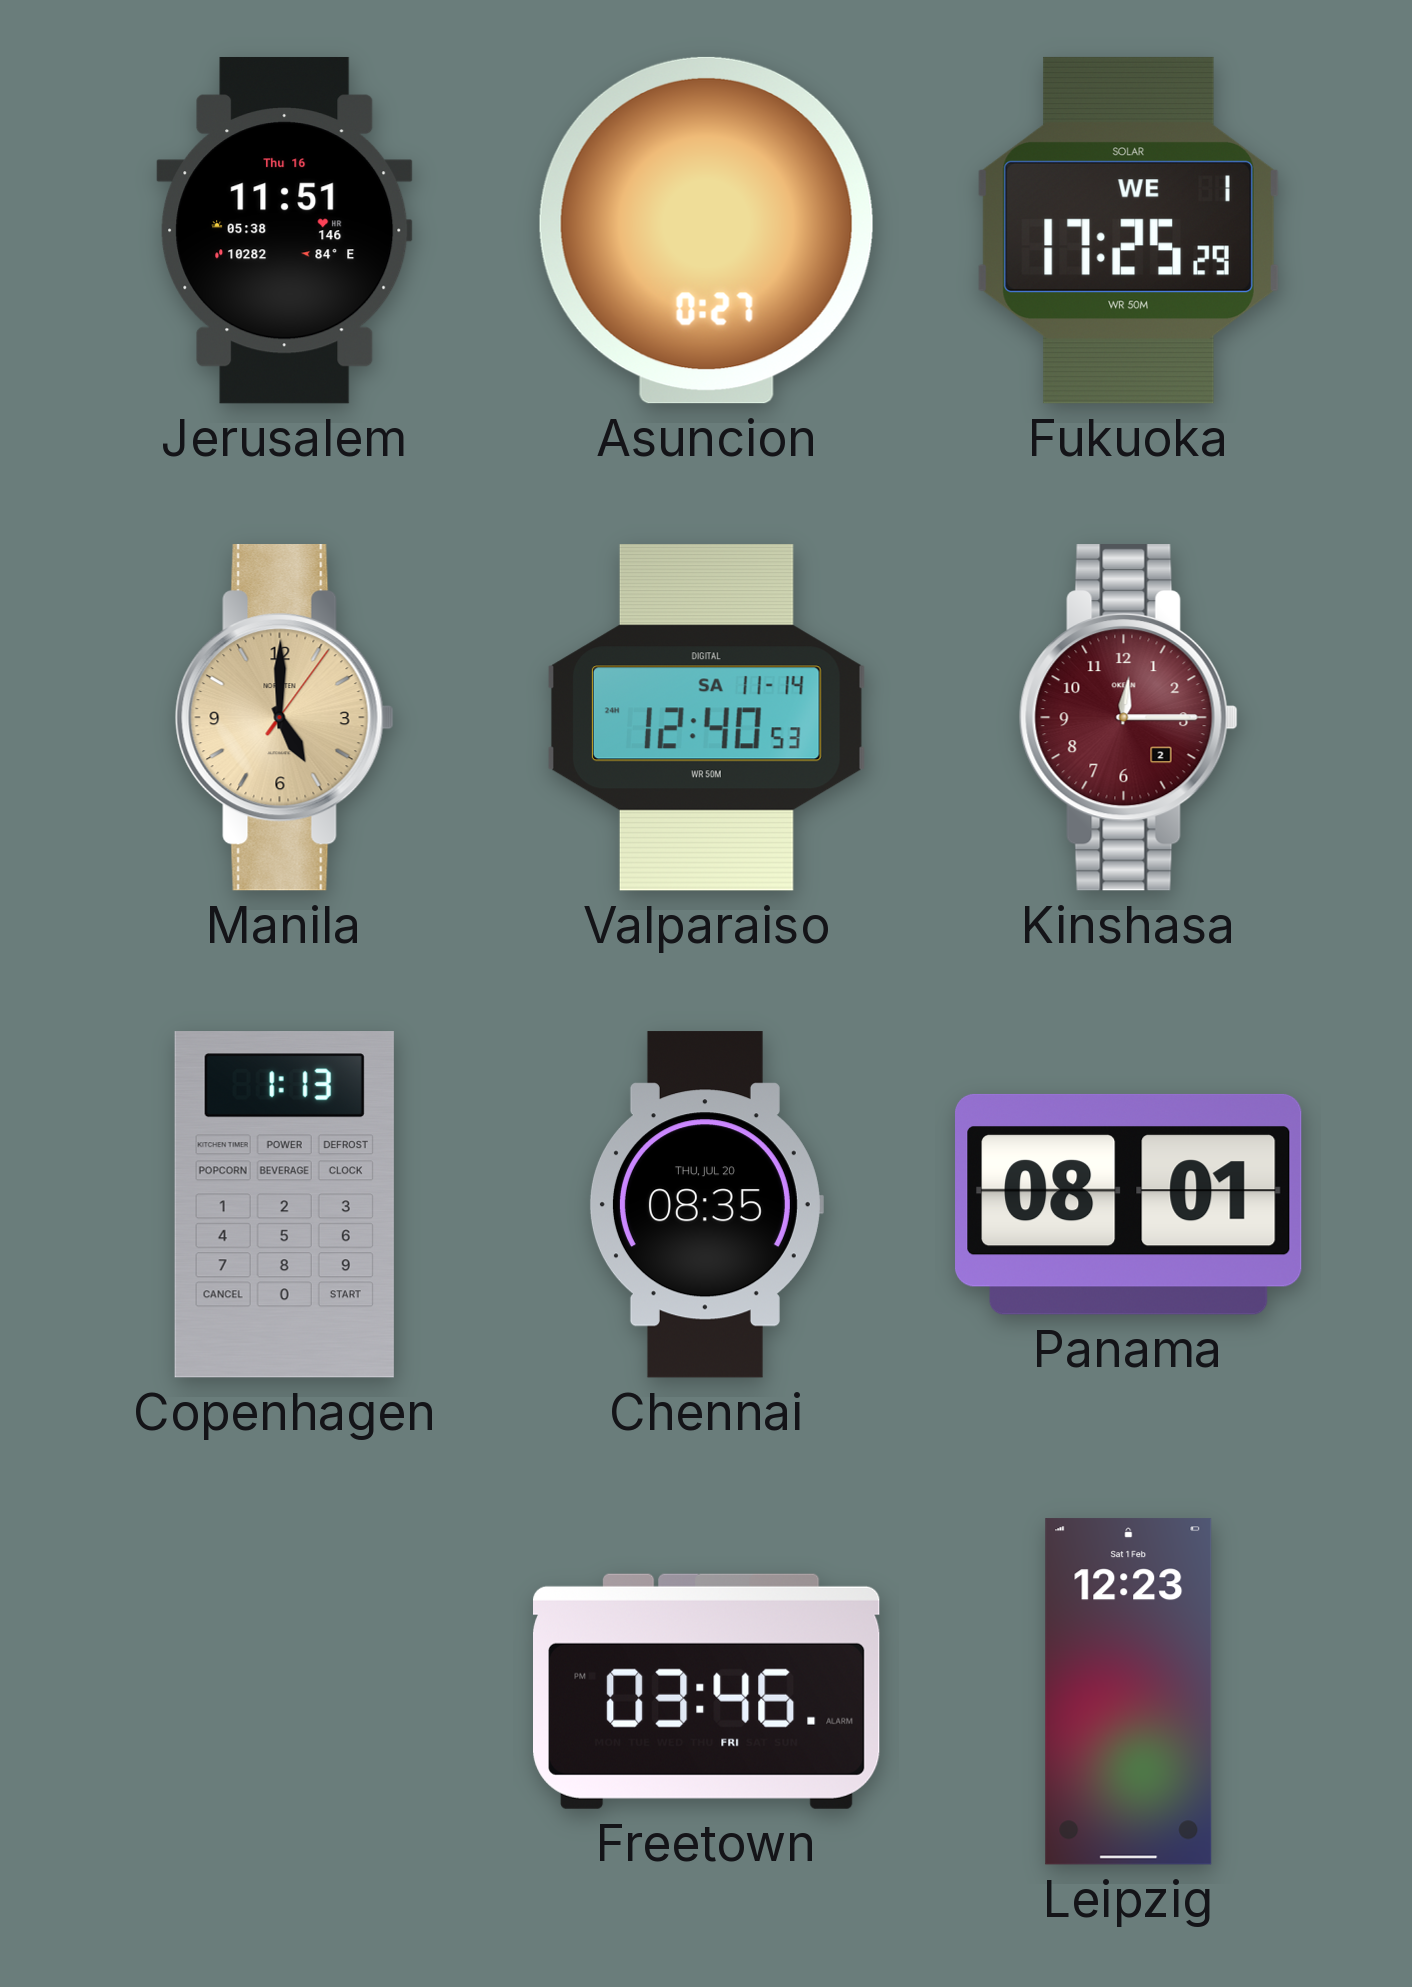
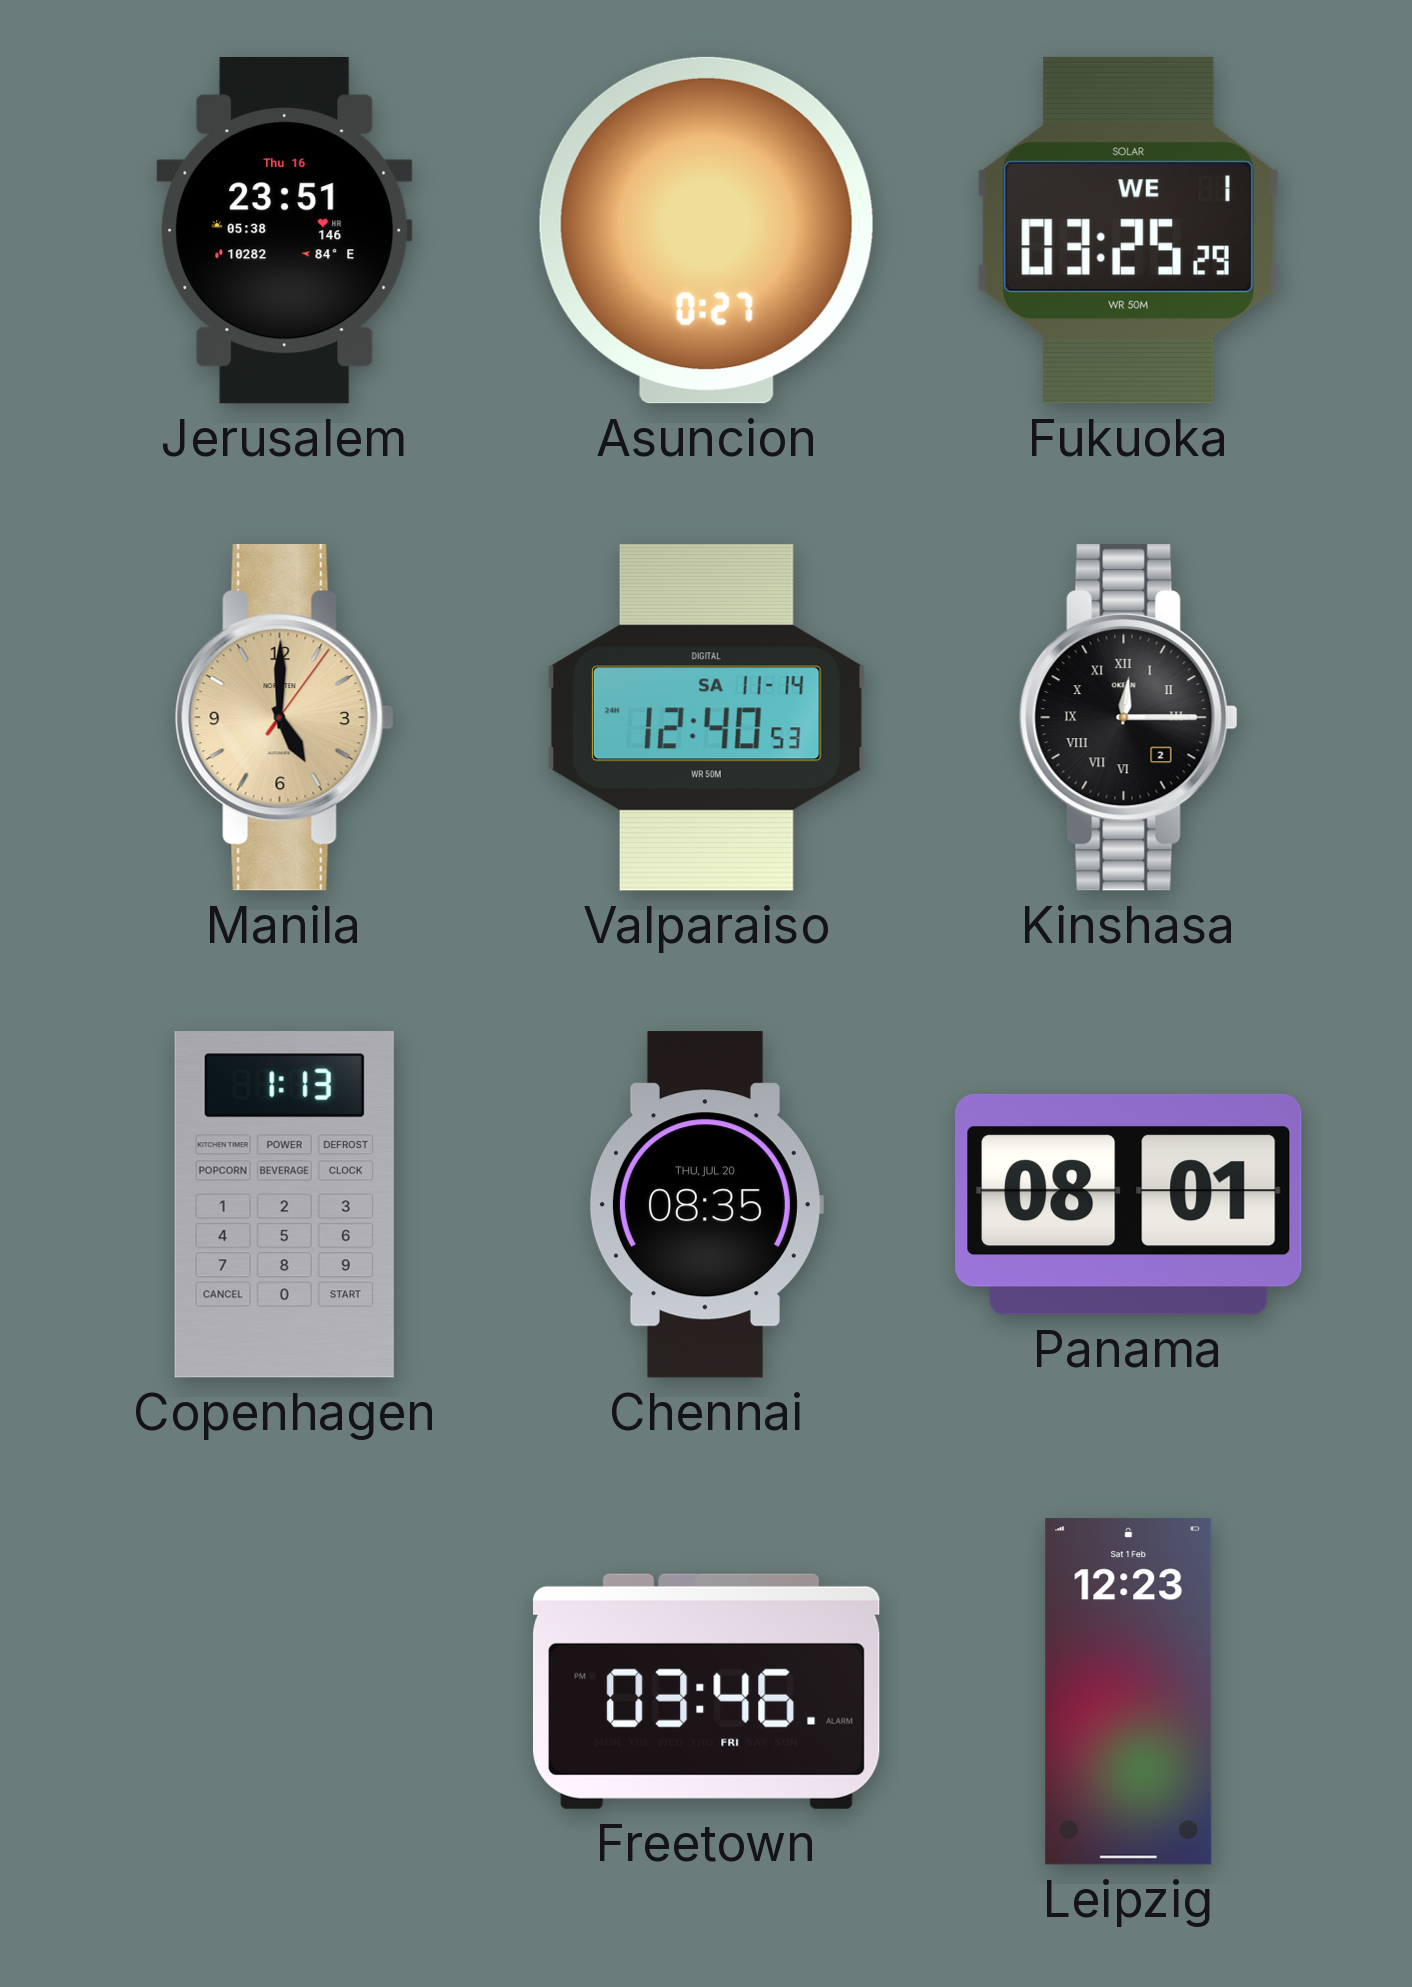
Jerusalem: 11:51 -> 23:51 (285, 230)
Fukuoka: 17:25 -> 03:25 (1128, 230)
Kinshasa dial: burgundy -> black (1128, 718)
Kinshasa numerals: Arabic -> Roman (1128, 718)
